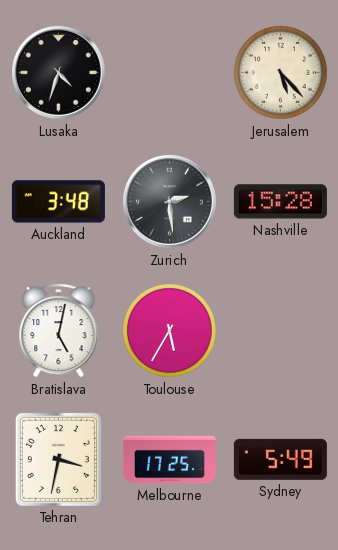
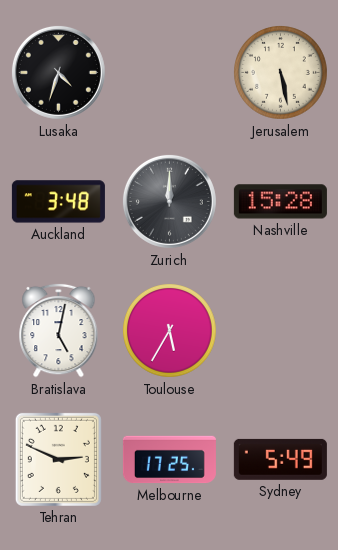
Jerusalem: 5:23 -> 5:28 (281, 73)
Zurich: 2:29 -> 12:00 (169, 201)
Tehran: 3:32 -> 2:49 (58, 459)
